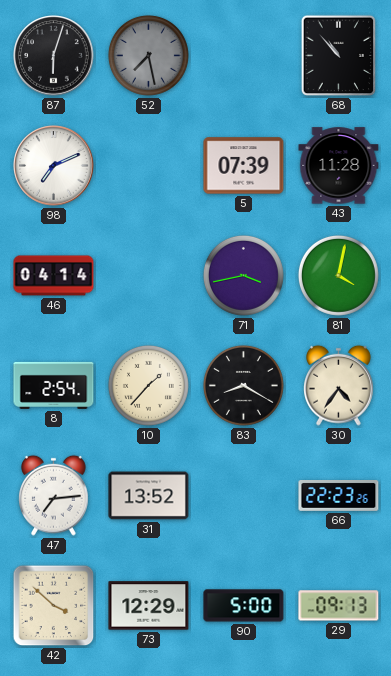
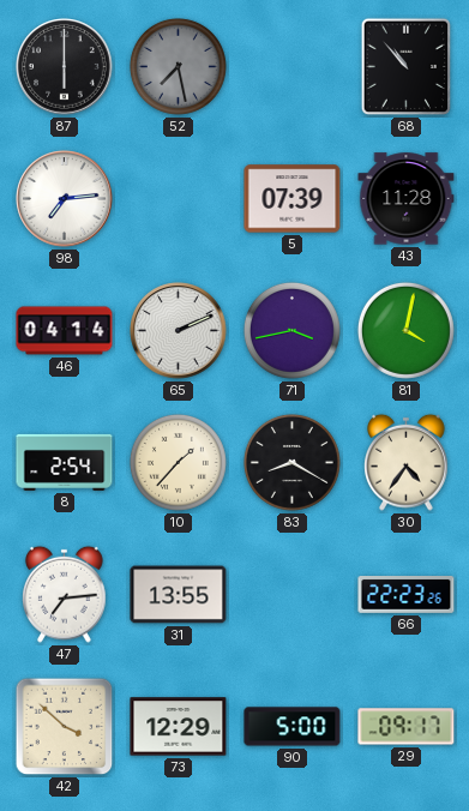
87: 6:03 -> 6:00 (65, 67)
98: 7:11 -> 7:14 (65, 199)
65: none -> 2:11 (179, 331)
31: 13:52 -> 13:55 (179, 595)
29: 09:13 -> 09:17 (407, 727)
